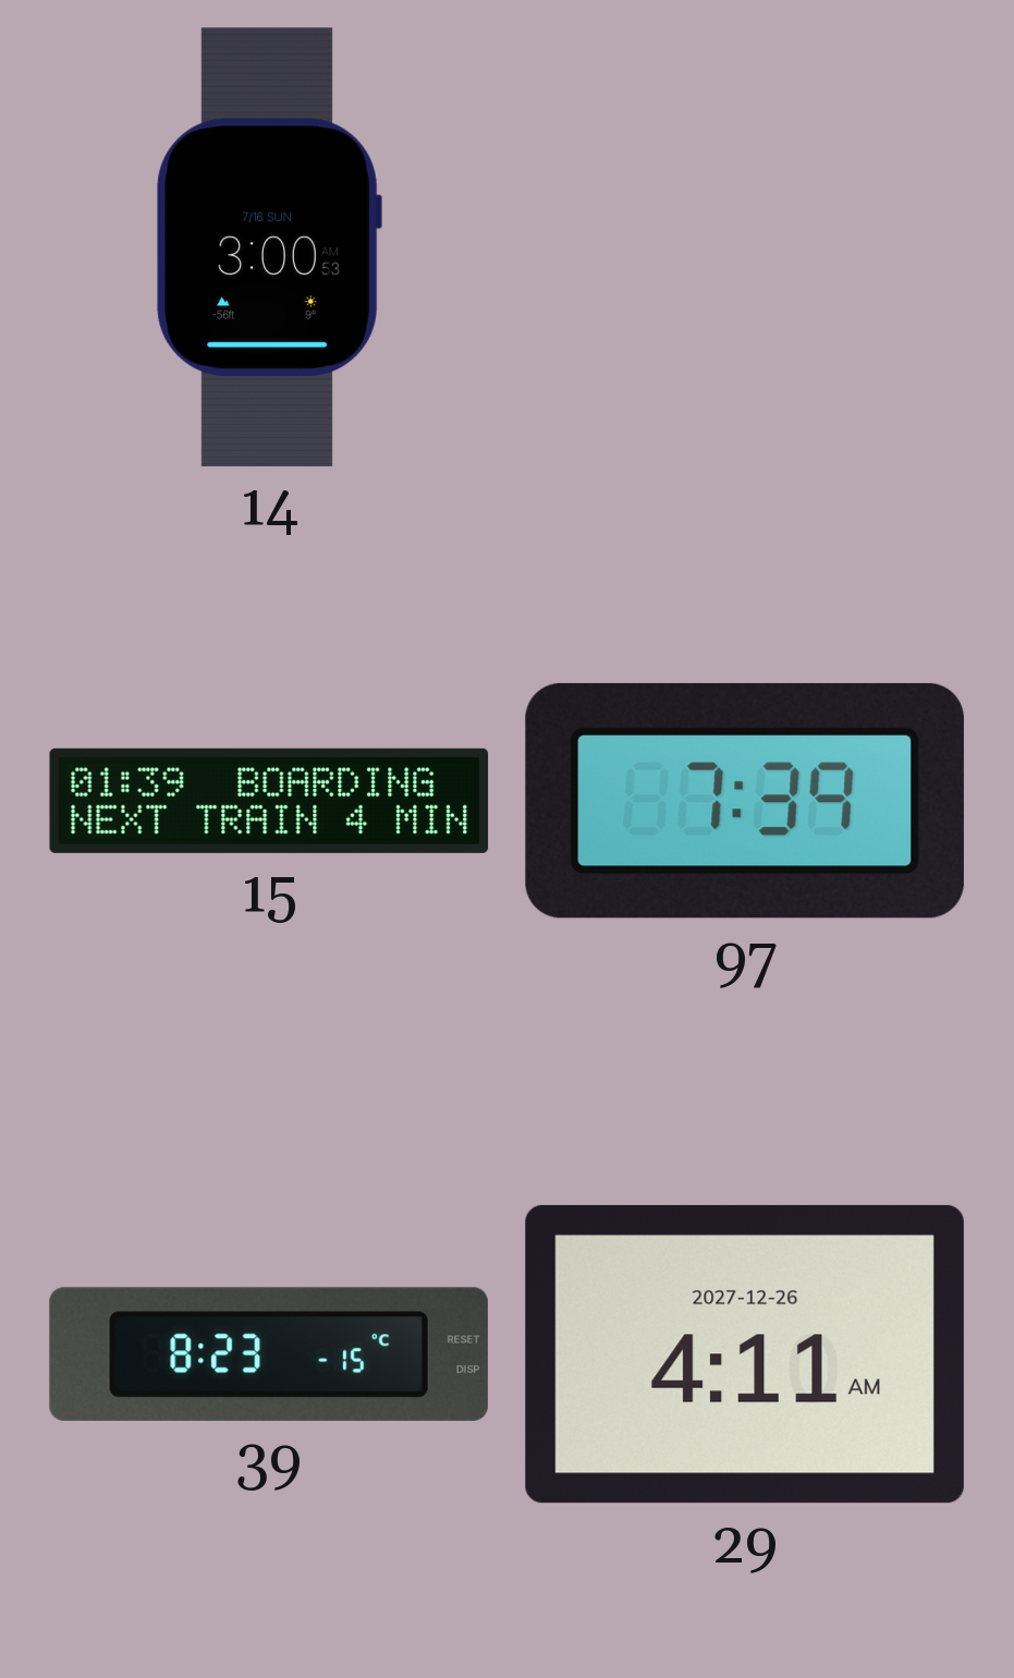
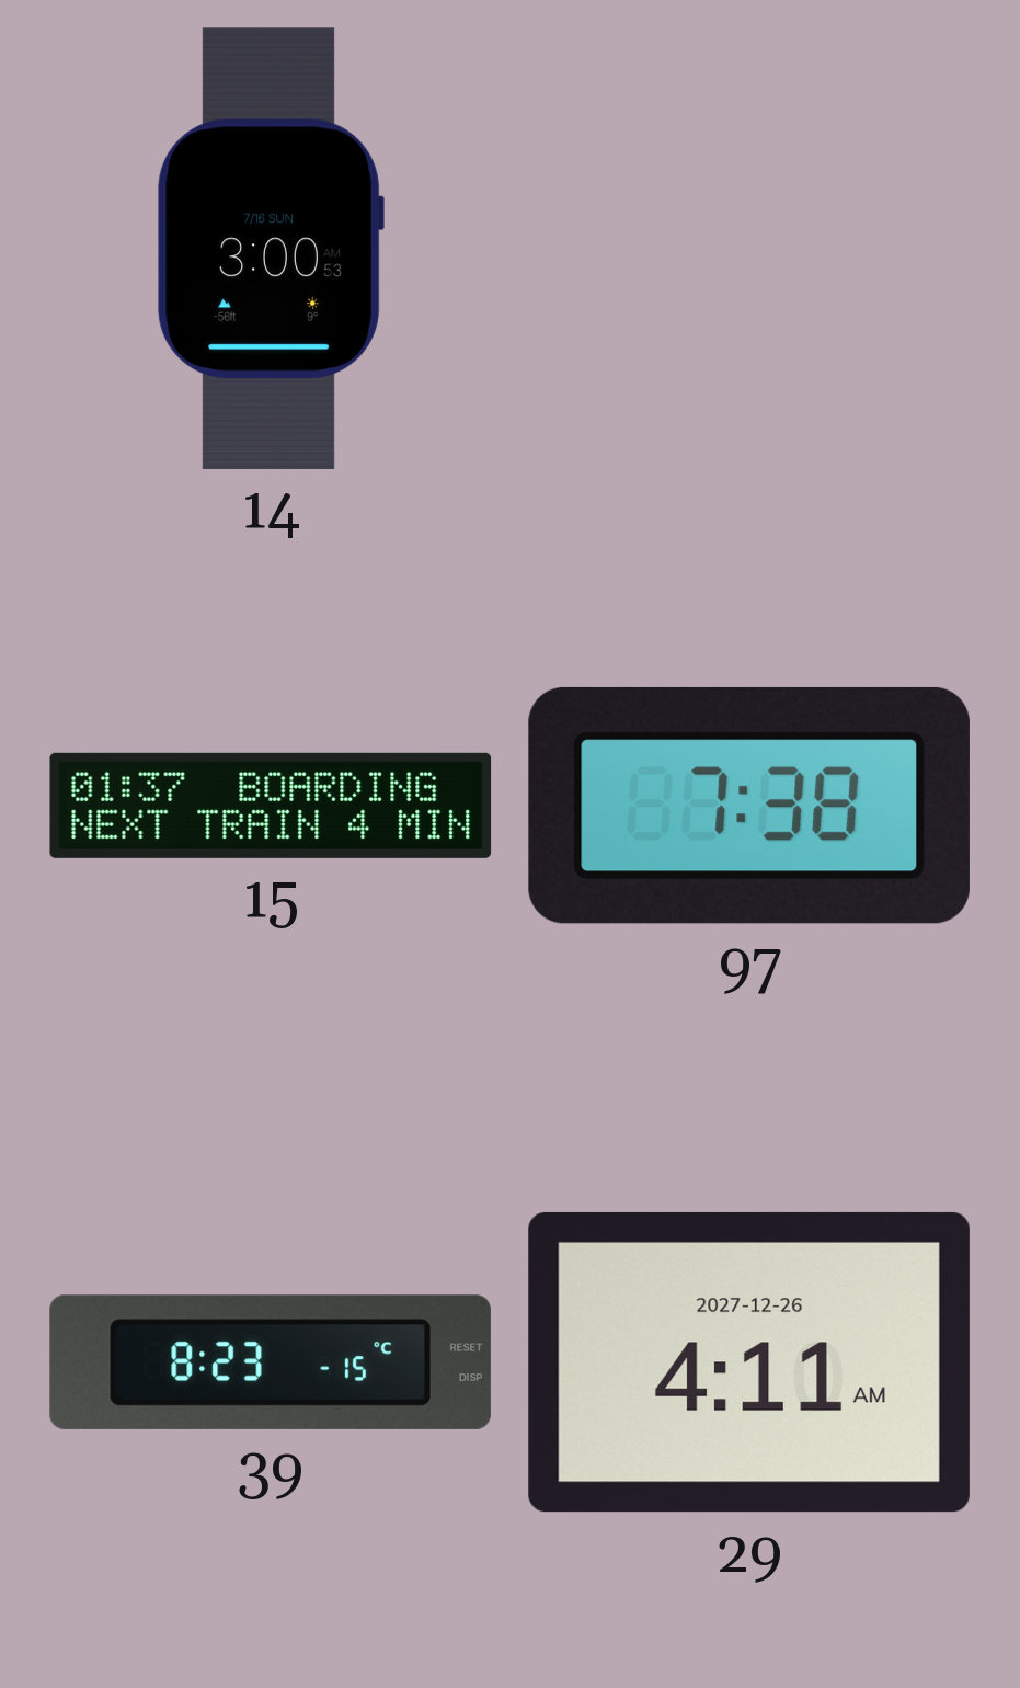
15: 01:39 -> 01:37 (271, 806)
97: 7:39 -> 7:38 (749, 806)
